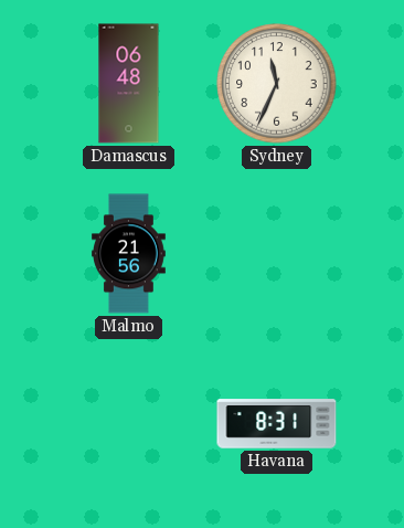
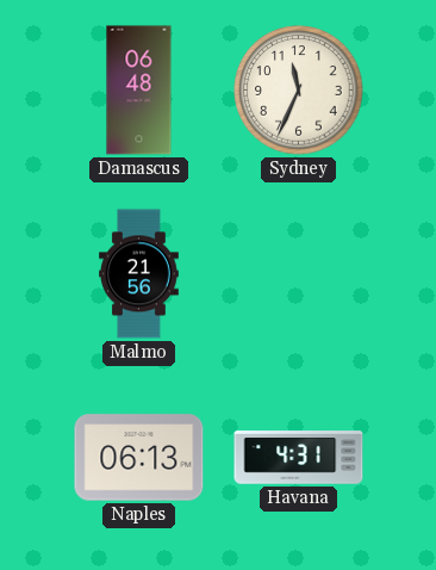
Naples: none -> 06:13 (139, 458)
Havana: 8:31 -> 4:31 (299, 458)
